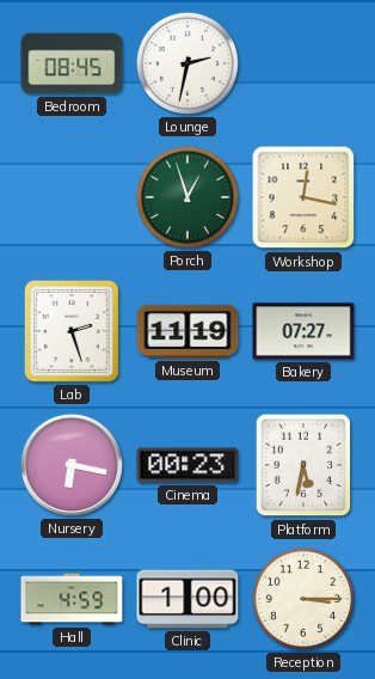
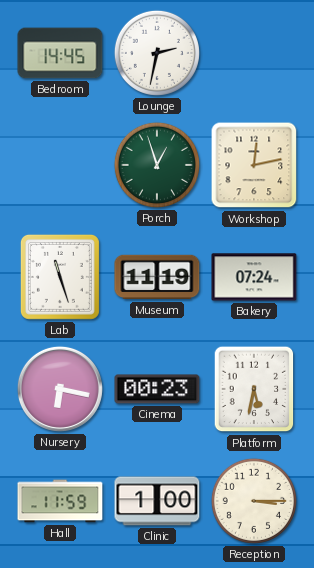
Bedroom: 08:45 -> 14:45 (60, 53)
Workshop: 12:17 -> 12:13 (254, 165)
Lab: 2:27 -> 11:27 (60, 277)
Bakery: 07:27 -> 07:24 (254, 277)
Hall: 4:59 -> 11:59 (60, 501)
